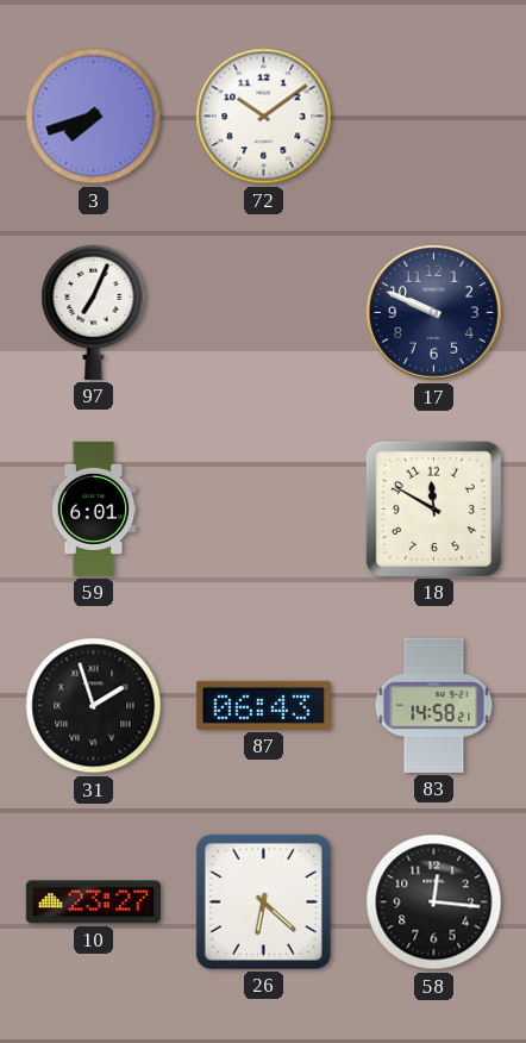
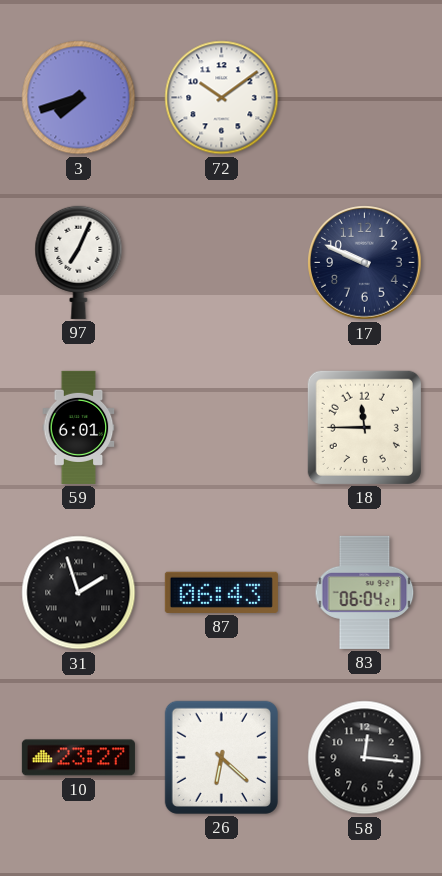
18: 11:50 -> 11:45 (364, 427)
83: 14:58 -> 06:04 (365, 592)
